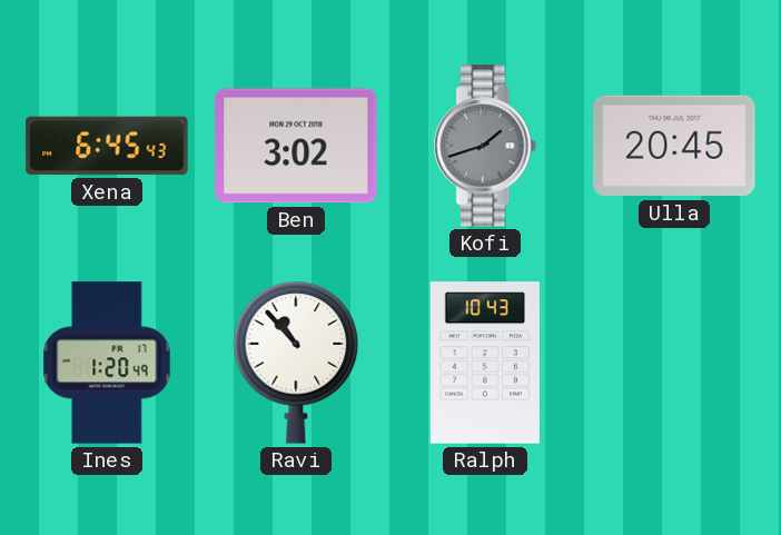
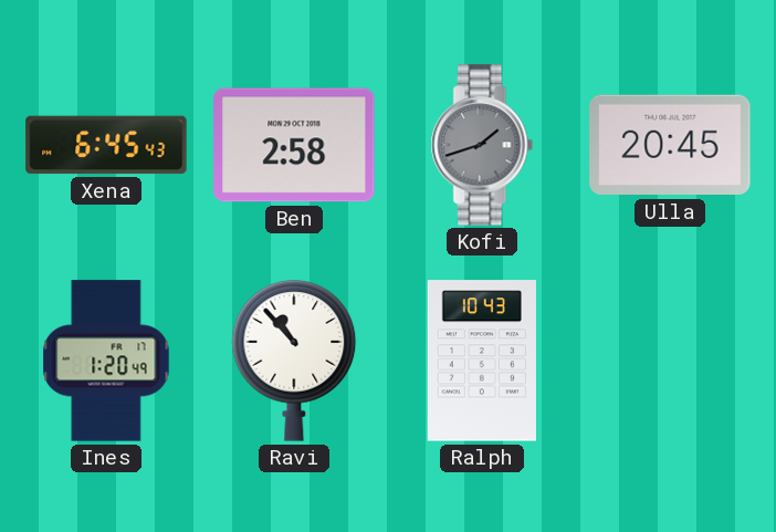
Ben: 3:02 -> 2:58 (294, 145)
